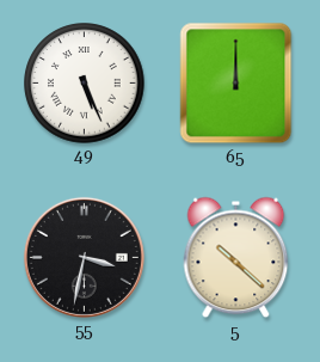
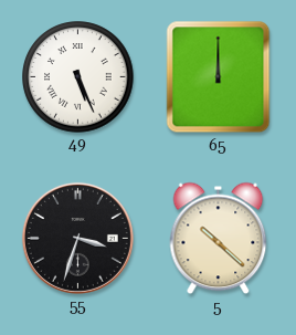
55: 3:32 -> 3:33 (77, 238)
